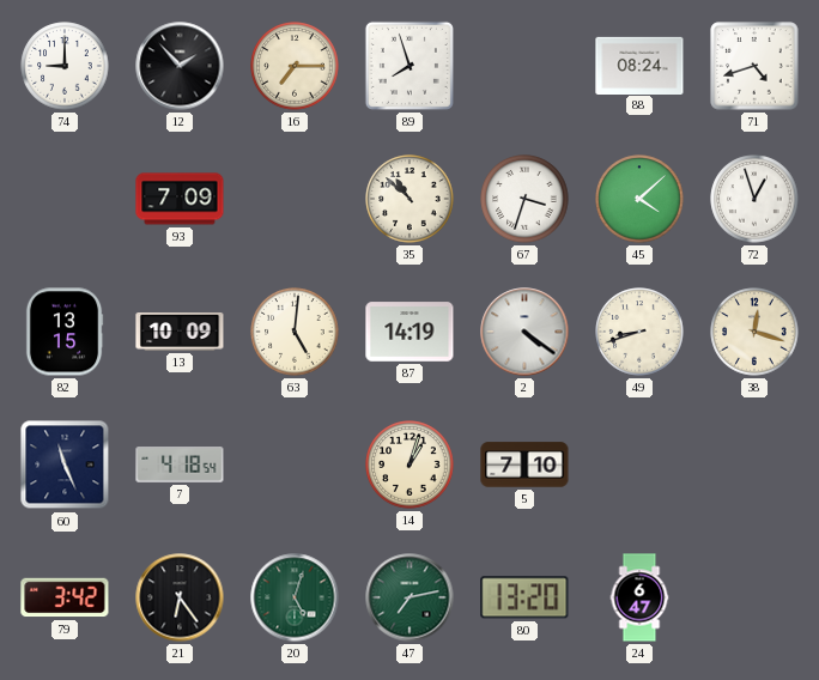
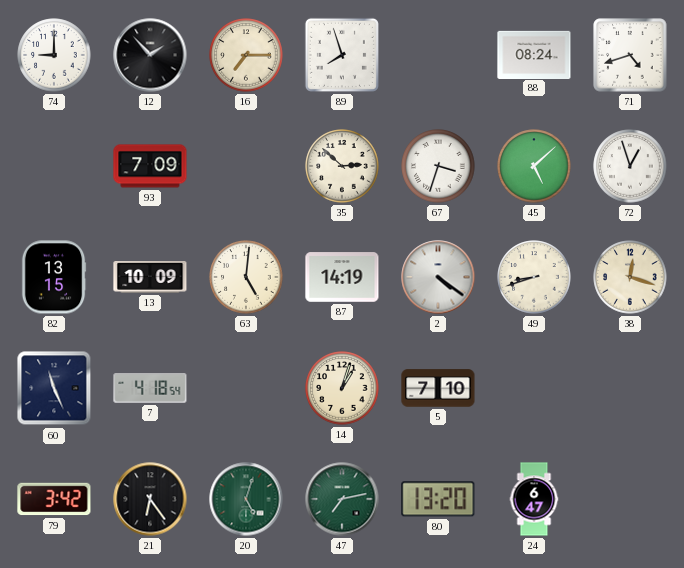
35: 10:52 -> 2:52 (342, 166)
45: 4:08 -> 5:08 (534, 166)
